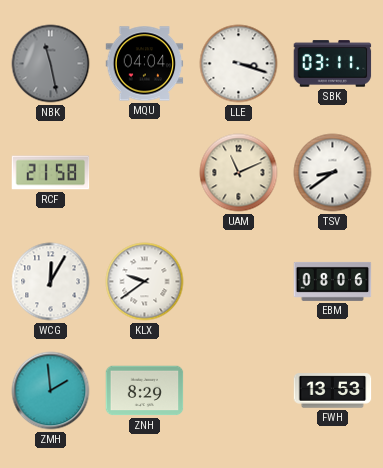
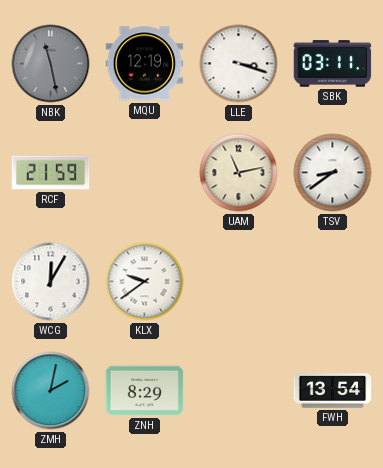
MQU: 04:04 -> 12:19 (145, 64)
RCF: 21:58 -> 21:59 (51, 173)
UAM: 11:11 -> 11:13 (239, 173)
EBM: 08:06 -> none (333, 281)
ZMH: 1:59 -> 2:02 (51, 391)
FWH: 13:53 -> 13:54 (333, 391)
